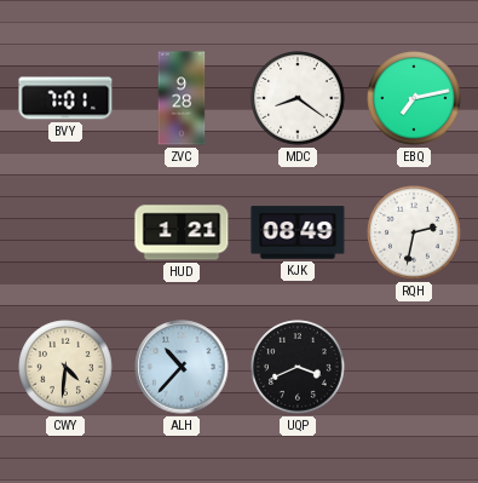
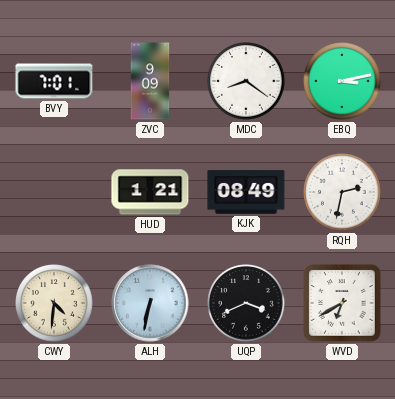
ZVC: 9:28 -> 9:09 (150, 81)
EBQ: 7:13 -> 3:13 (342, 81)
ALH: 10:37 -> 6:32 (150, 303)
WVD: none -> 6:40 (342, 303)
